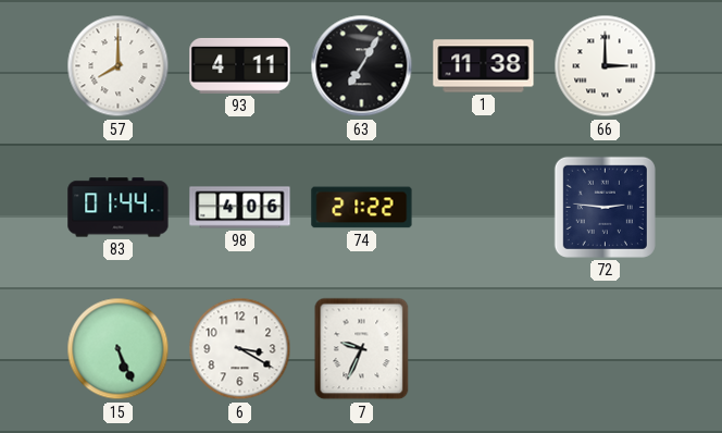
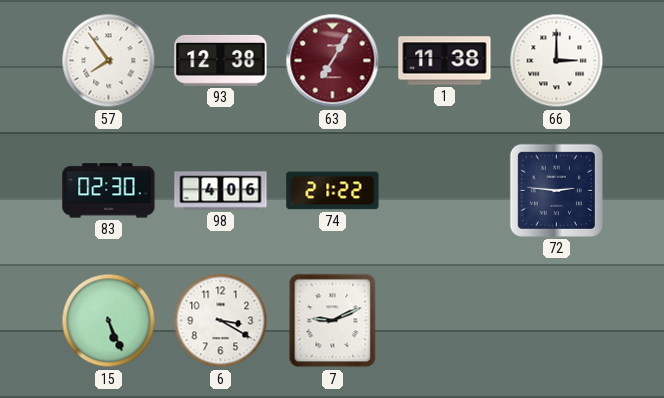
57: 8:00 -> 7:54 (109, 61)
93: 4:11 -> 12:38 (221, 60)
63 dial: black -> burgundy (333, 61)
83: 01:44 -> 02:30 (109, 191)
7: 9:34 -> 9:11 (333, 321)
